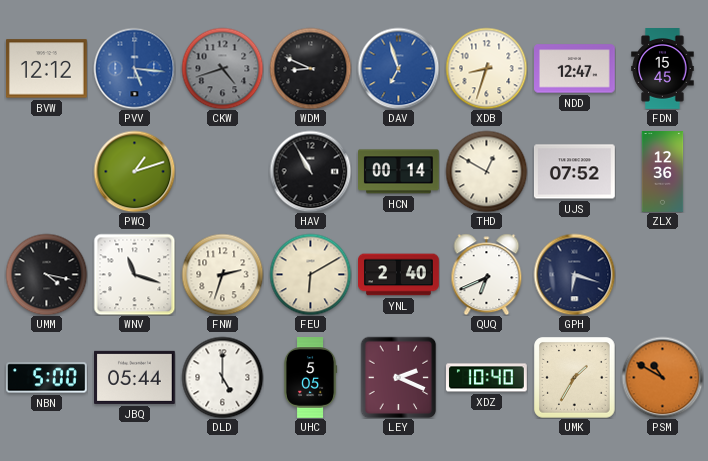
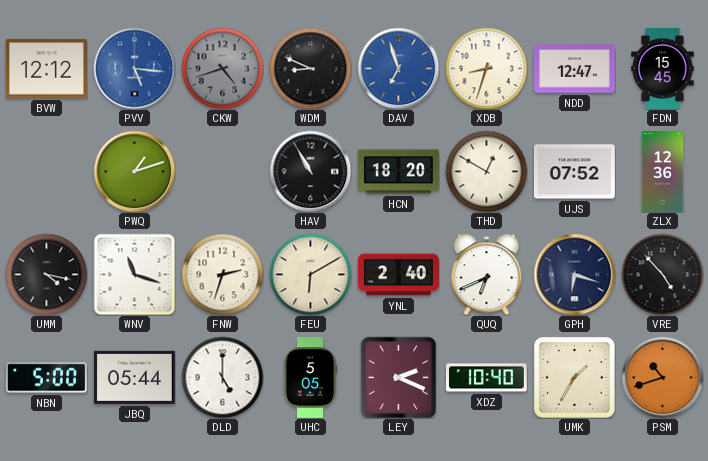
HCN: 00:14 -> 18:20 (399, 172)
VRE: none -> 4:53 (662, 274)
PSM: 10:50 -> 10:42 (662, 377)
